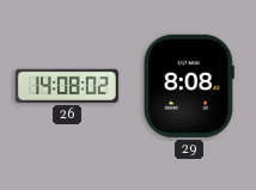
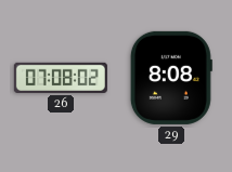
26: 14:08 -> 07:08 (61, 78)
